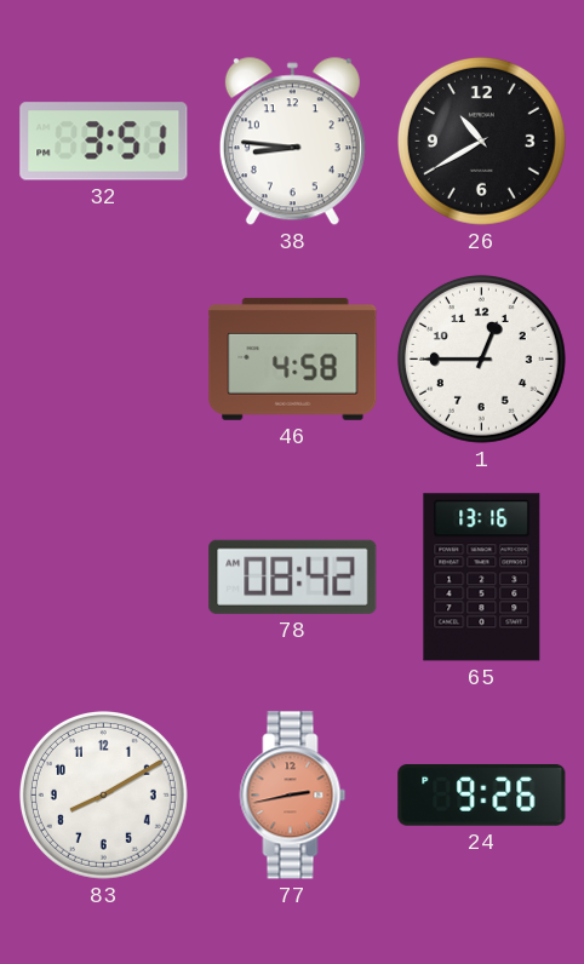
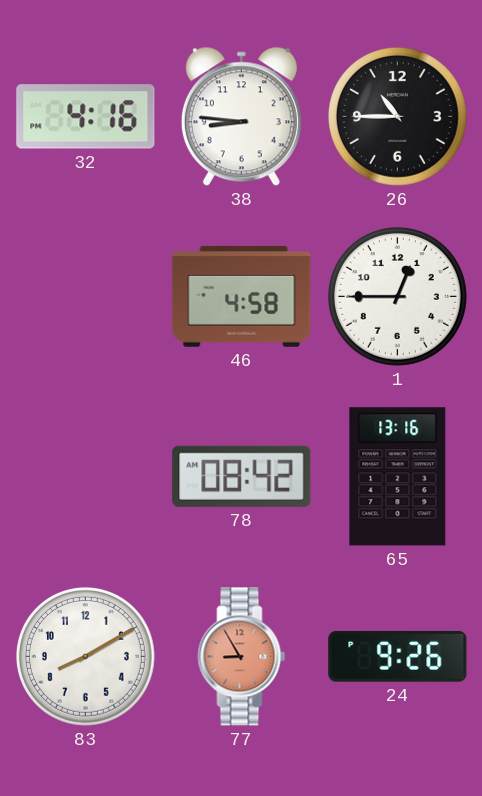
32: 3:51 -> 4:16 (86, 117)
26: 10:40 -> 10:45 (397, 116)
77: 2:43 -> 8:55 (242, 657)
